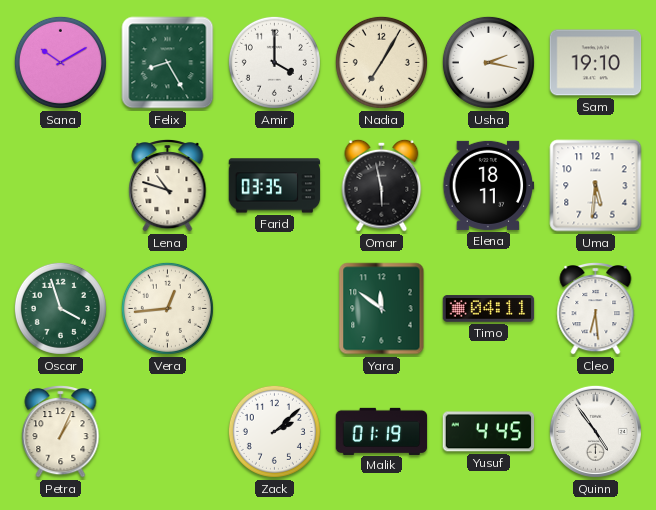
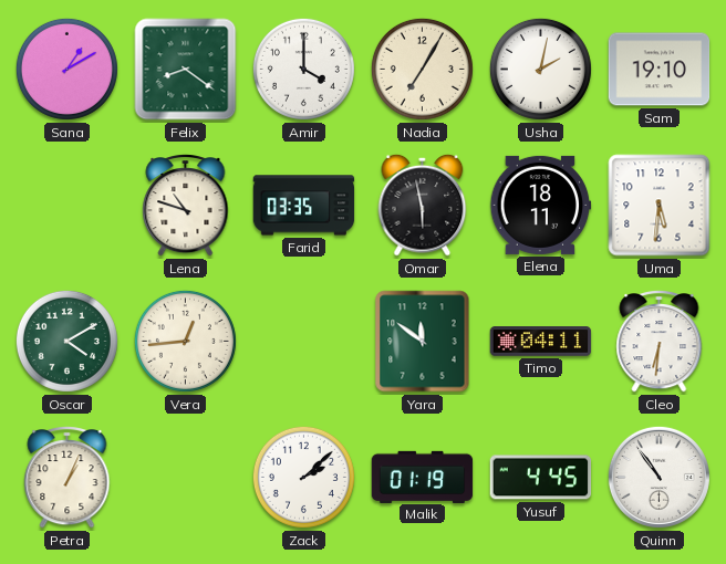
Sana: 10:10 -> 1:10 (66, 69)
Felix: 8:25 -> 8:21 (186, 70)
Usha: 2:17 -> 2:02 (540, 69)
Oscar: 3:57 -> 4:10 (66, 341)
Cleo: 6:29 -> 6:31 (660, 342)
Quinn: 4:54 -> 10:54 (658, 477)
